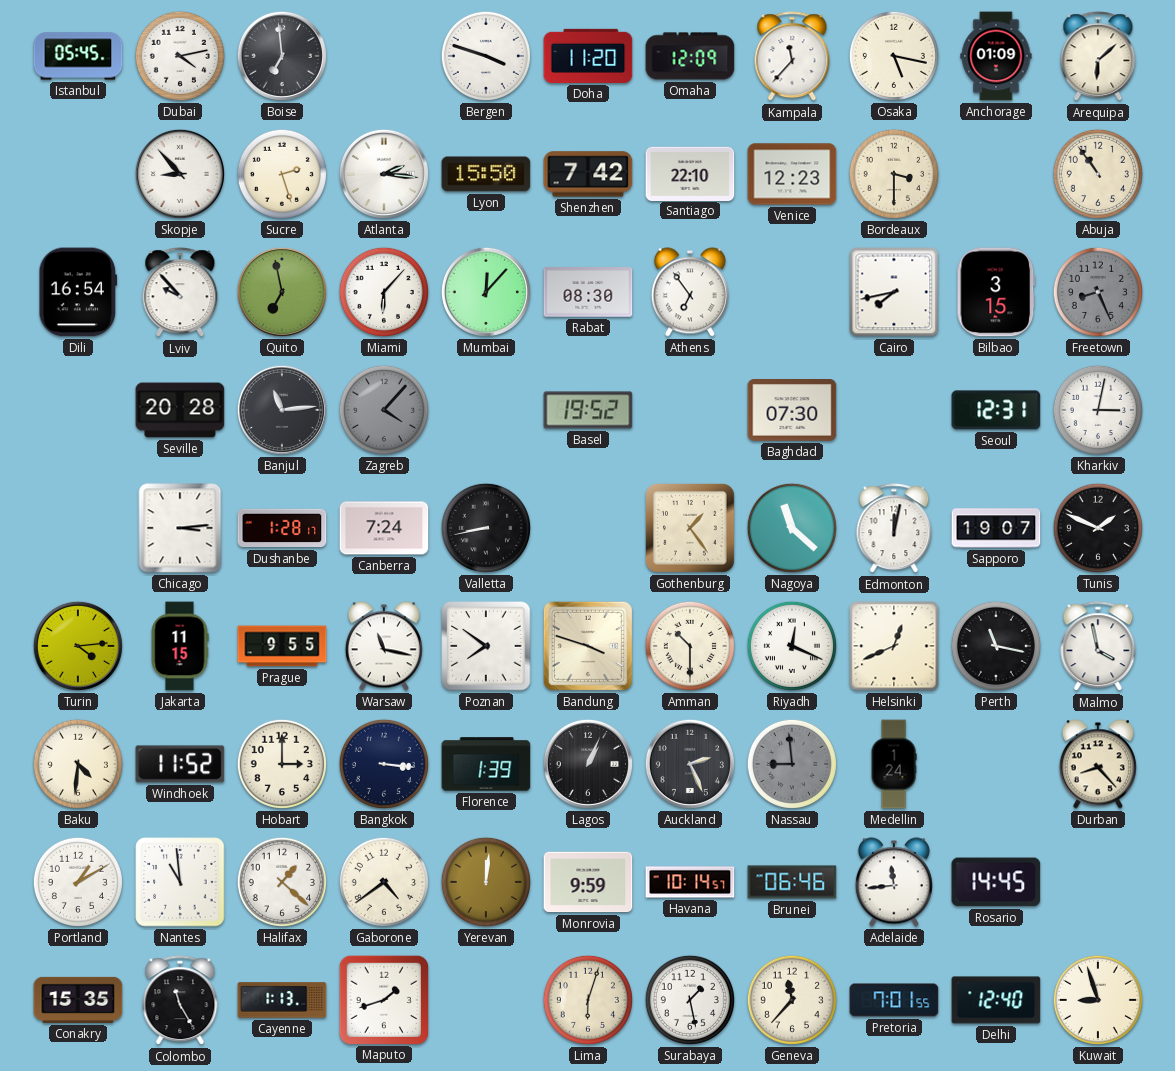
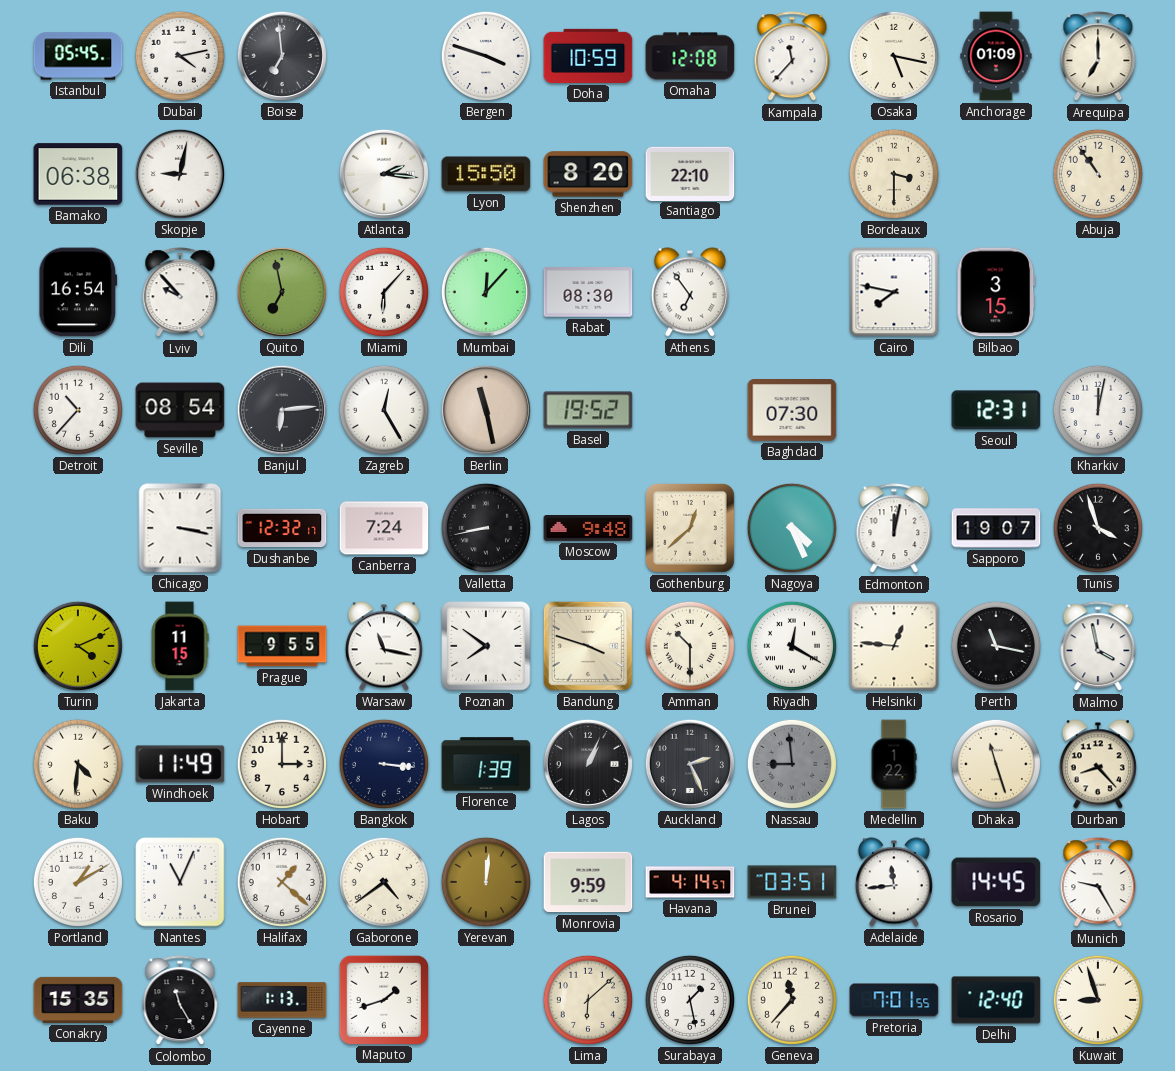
Doha: 11:20 -> 10:59 (588, 56)
Omaha: 12:09 -> 12:08 (690, 56)
Arequipa: 6:08 -> 7:00 (1098, 57)
Bamako: none -> 06:38 (78, 174)
Skopje: 8:53 -> 9:02 (180, 174)
Sucre: 2:27 -> none (282, 174)
Shenzhen: 7:42 -> 8:20 (588, 174)
Venice: 12:23 -> none (792, 174)
Cairo: 7:43 -> 7:47 (894, 292)
Freetown: 8:26 -> none (1098, 292)
Detroit: none -> 10:37 (78, 410)
Seville: 20:28 -> 08:54 (180, 410)
Banjul: 11:14 -> 6:14 (282, 410)
Zagreb: 4:07 -> 12:25 (384, 410)
Zagreb dial: grey -> white (384, 410)
Berlin: none -> 11:28 (486, 410)
Kharkiv: 3:02 -> 12:02 (1098, 410)
Chicago: 3:14 -> 3:17 (180, 528)
Dushanbe: 1:28 -> 12:32 (282, 528)
Moscow: none -> 9:48 (588, 529)
Gothenburg: 1:24 -> 12:38 (691, 529)
Nagoya: 11:22 -> 4:26 (792, 528)
Tunis: 1:49 -> 3:57 (1098, 528)
Turin: 4:14 -> 4:11 (78, 646)
Riyadh: 12:19 -> 12:20 (792, 646)
Helsinki: 12:41 -> 12:46 (894, 646)
Windhoek: 11:52 -> 11:49 (180, 764)
Medellin: 1:24 -> 1:22 (894, 764)
Dhaka: none -> 11:27 (996, 764)
Nantes: 10:59 -> 11:04 (180, 882)
Havana: 10:14 -> 4:14 (690, 882)
Brunei: 06:46 -> 03:51 (792, 882)
Munich: none -> 9:25 (1098, 883)
Lima: 6:03 -> 6:08 (588, 1000)
